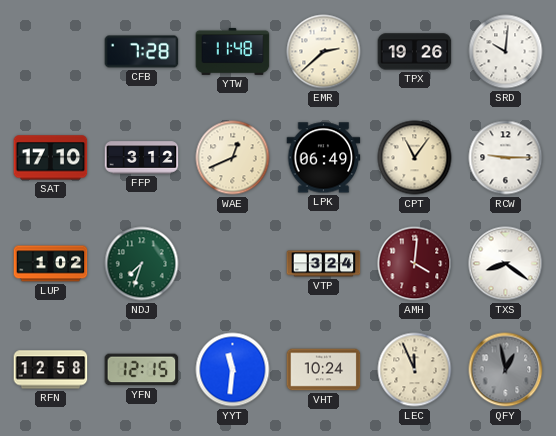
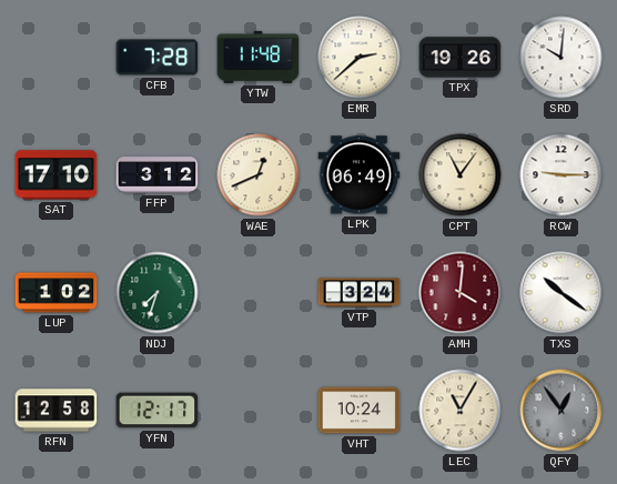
TXS: 8:21 -> 10:21 (562, 293)
YFN: 12:15 -> 12:17 (158, 411)
YYT: 11:31 -> none (233, 370)
LEC: 11:56 -> 11:05 (461, 411)
QFY: 12:58 -> 12:54 (562, 411)
